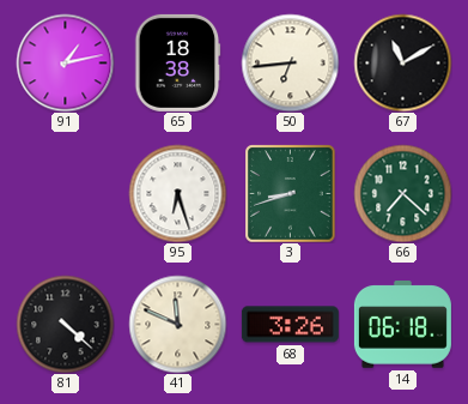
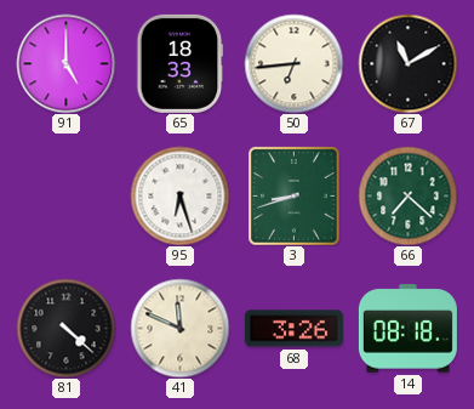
91: 1:13 -> 5:00 (65, 63)
65: 18:38 -> 18:33 (181, 63)
14: 06:18 -> 08:18 (407, 329)
